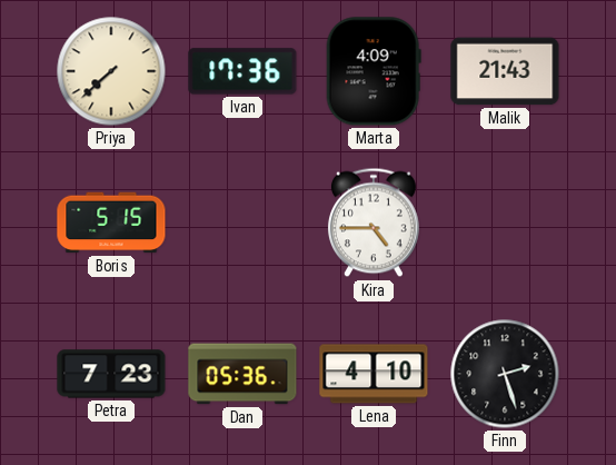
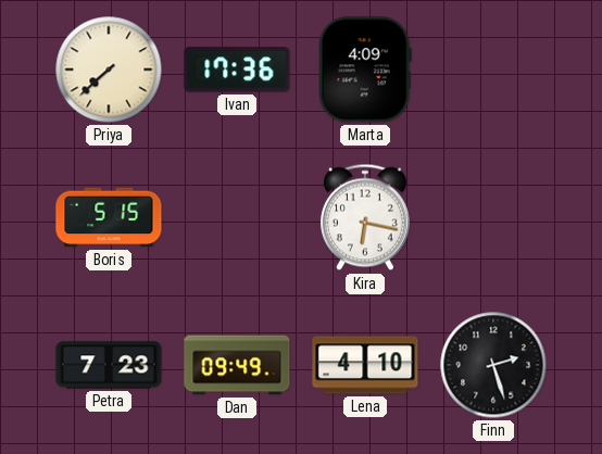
Malik: 21:43 -> none (505, 71)
Kira: 4:45 -> 6:17 (365, 217)
Dan: 05:36 -> 09:49 (237, 365)
